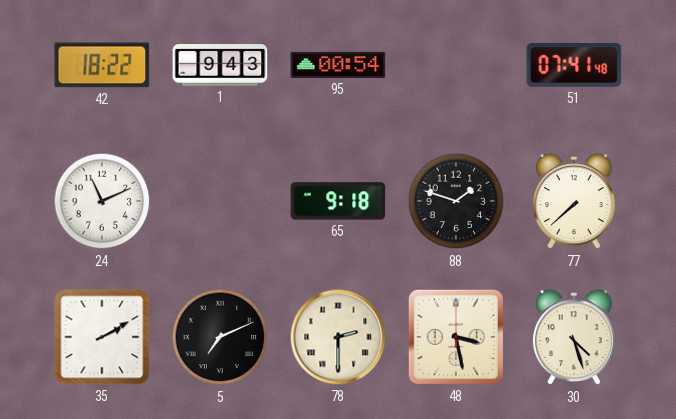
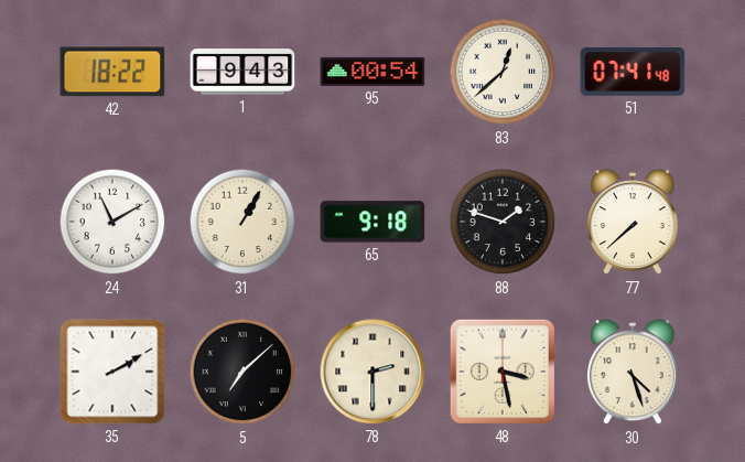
83: none -> 12:38 (503, 72)
24: 11:11 -> 11:10 (112, 222)
31: none -> 1:05 (242, 222)
5: 7:11 -> 7:08 (242, 372)
